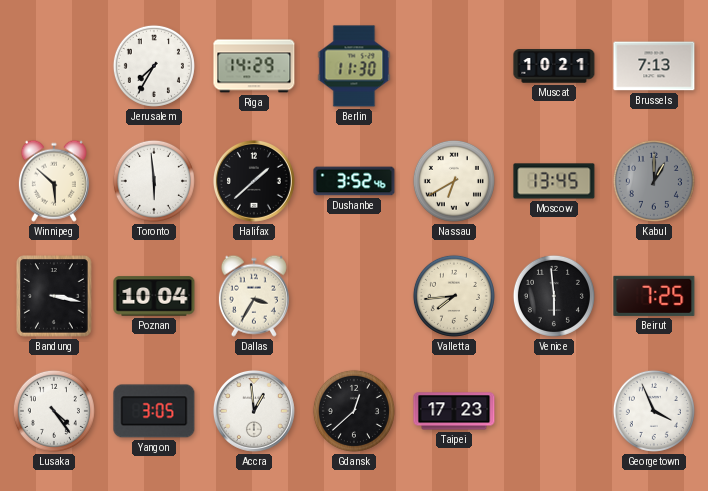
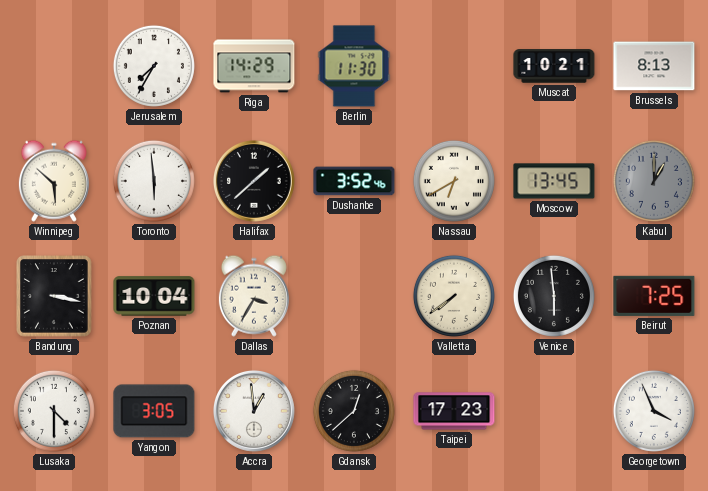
Brussels: 7:13 -> 8:13 (654, 66)
Valletta: 7:44 -> 7:39 (454, 296)
Lusaka: 4:24 -> 4:30 (54, 411)
